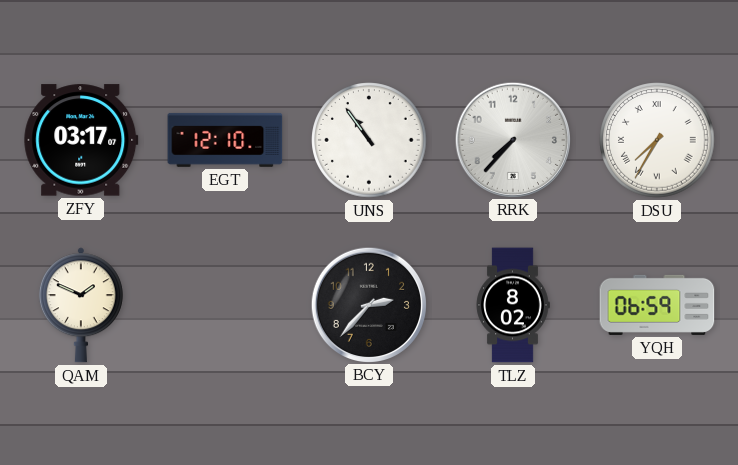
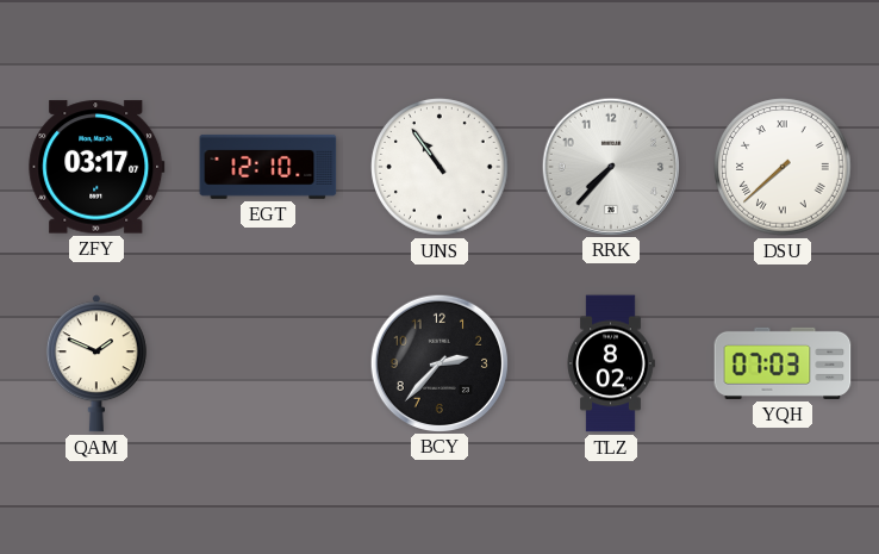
DSU: 7:35 -> 7:38 (783, 167)
YQH: 06:59 -> 07:03 (783, 363)
